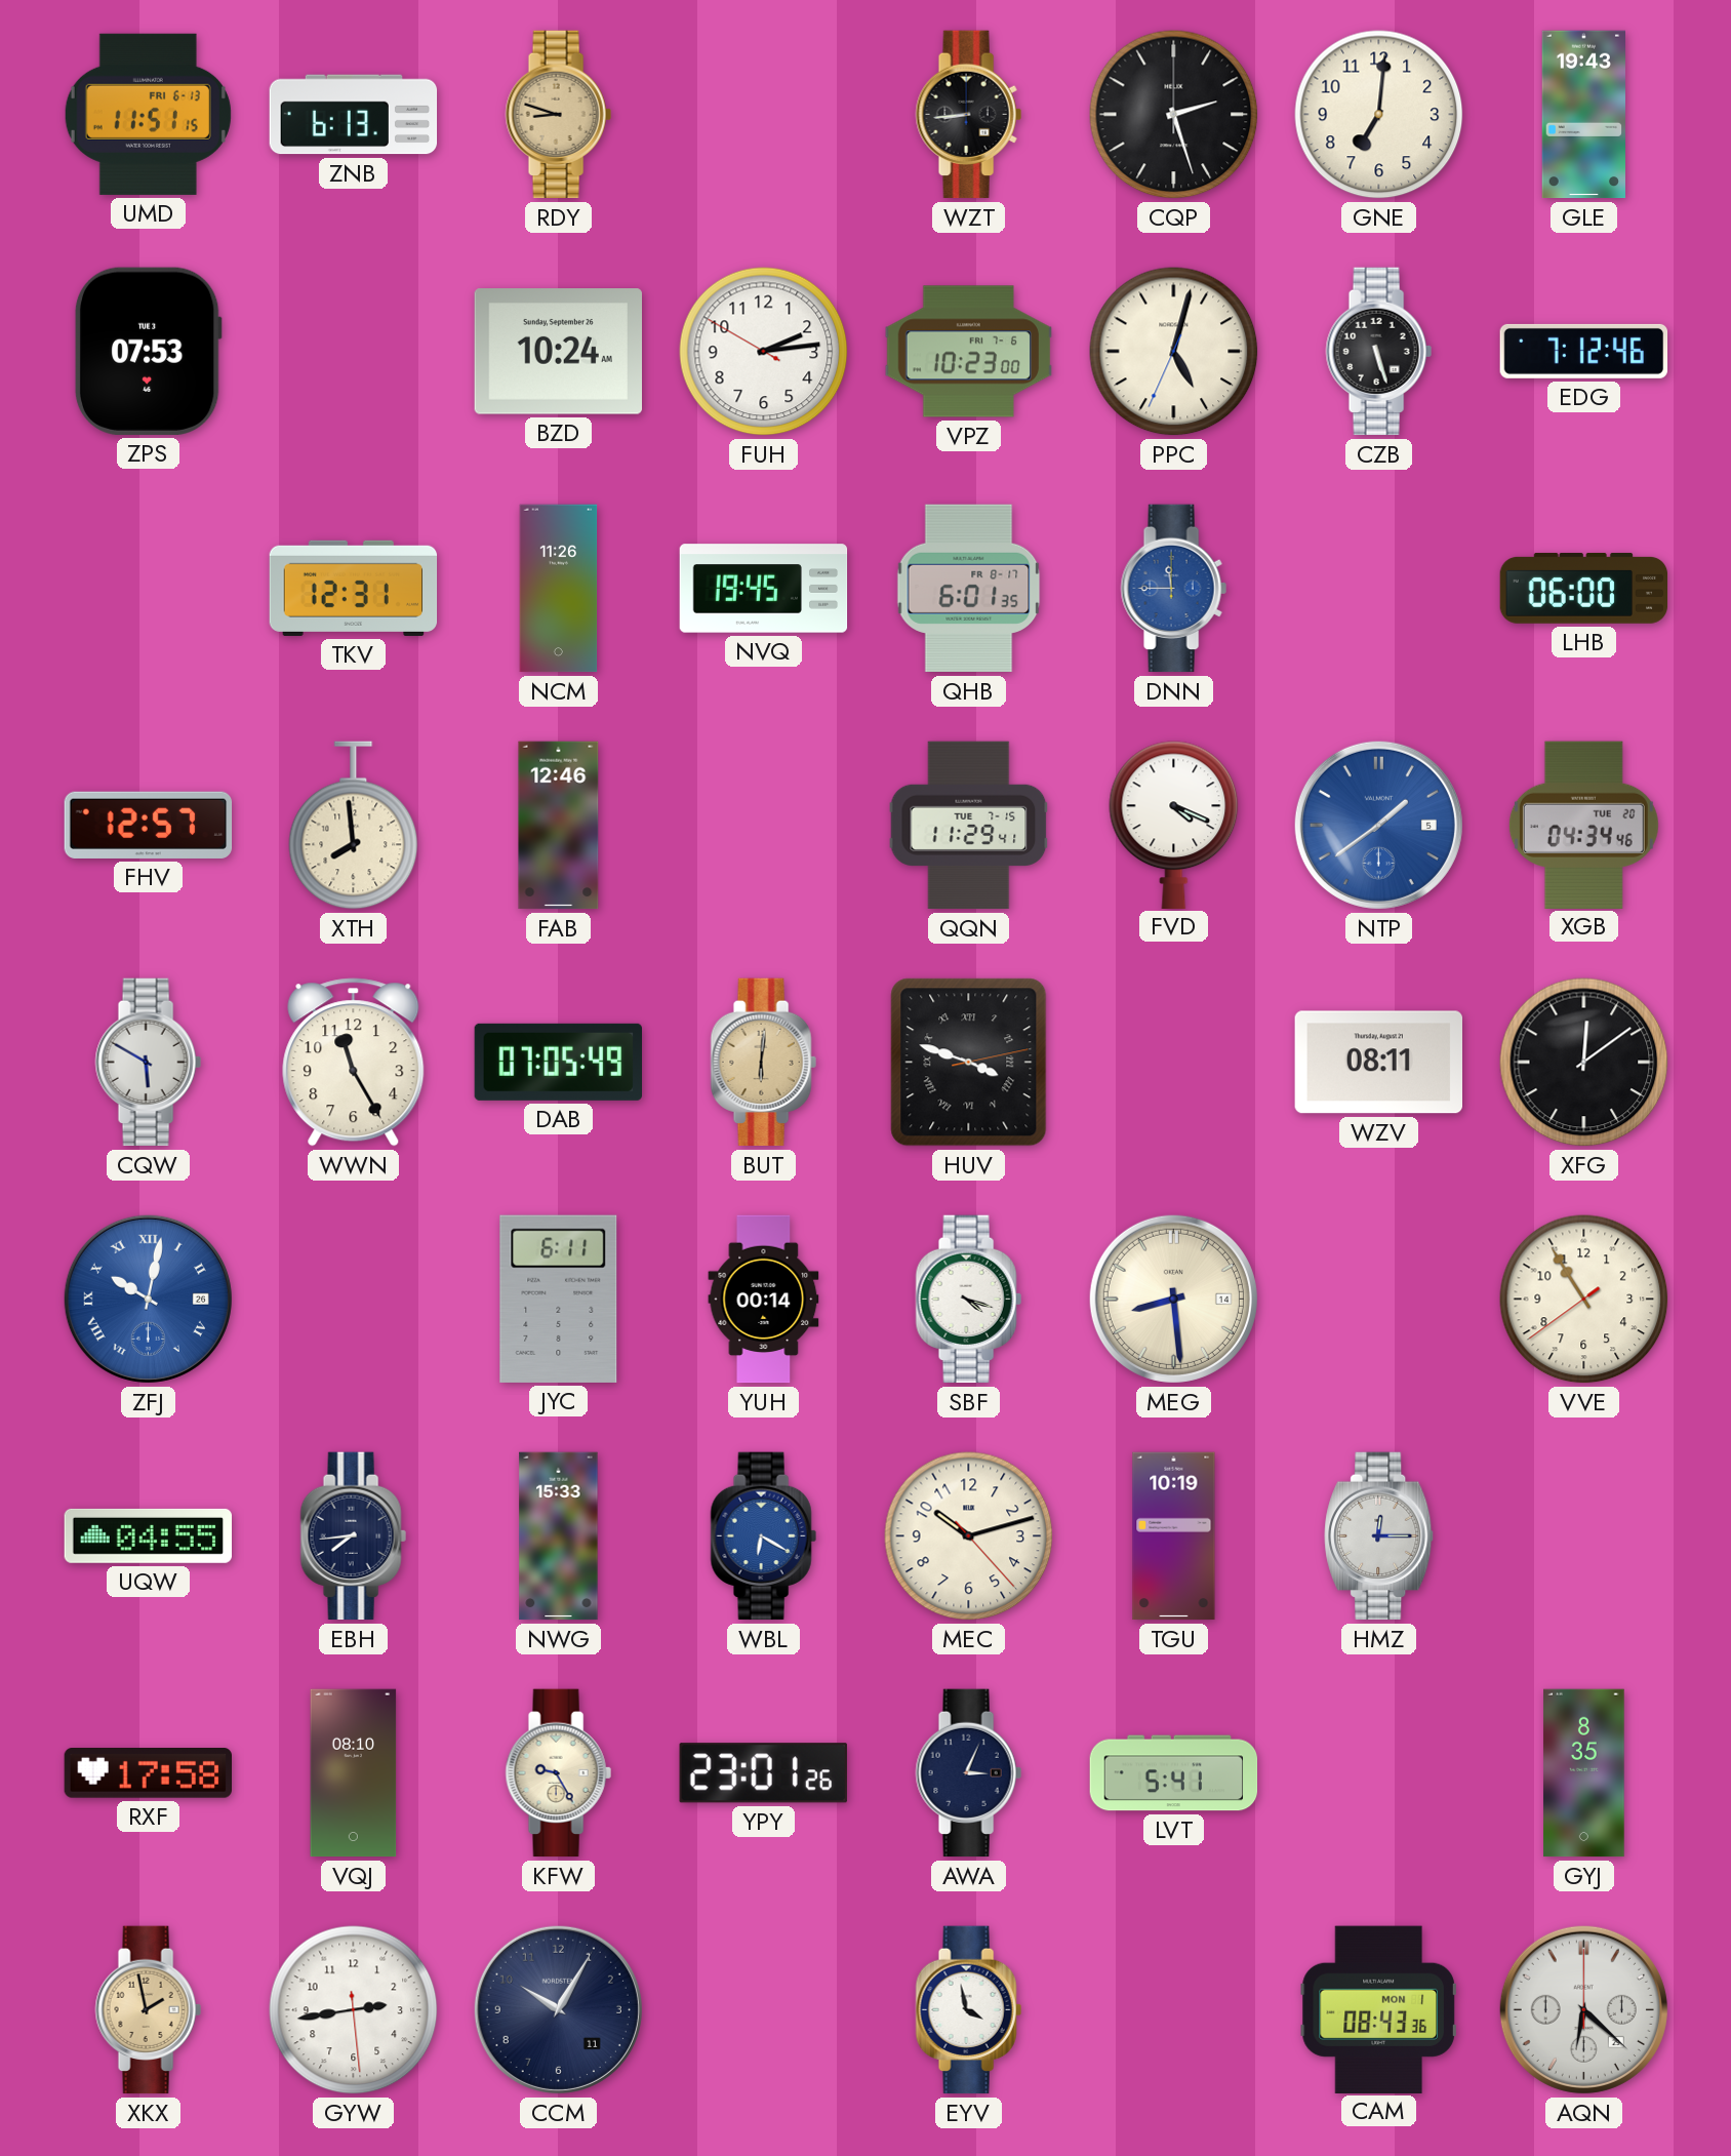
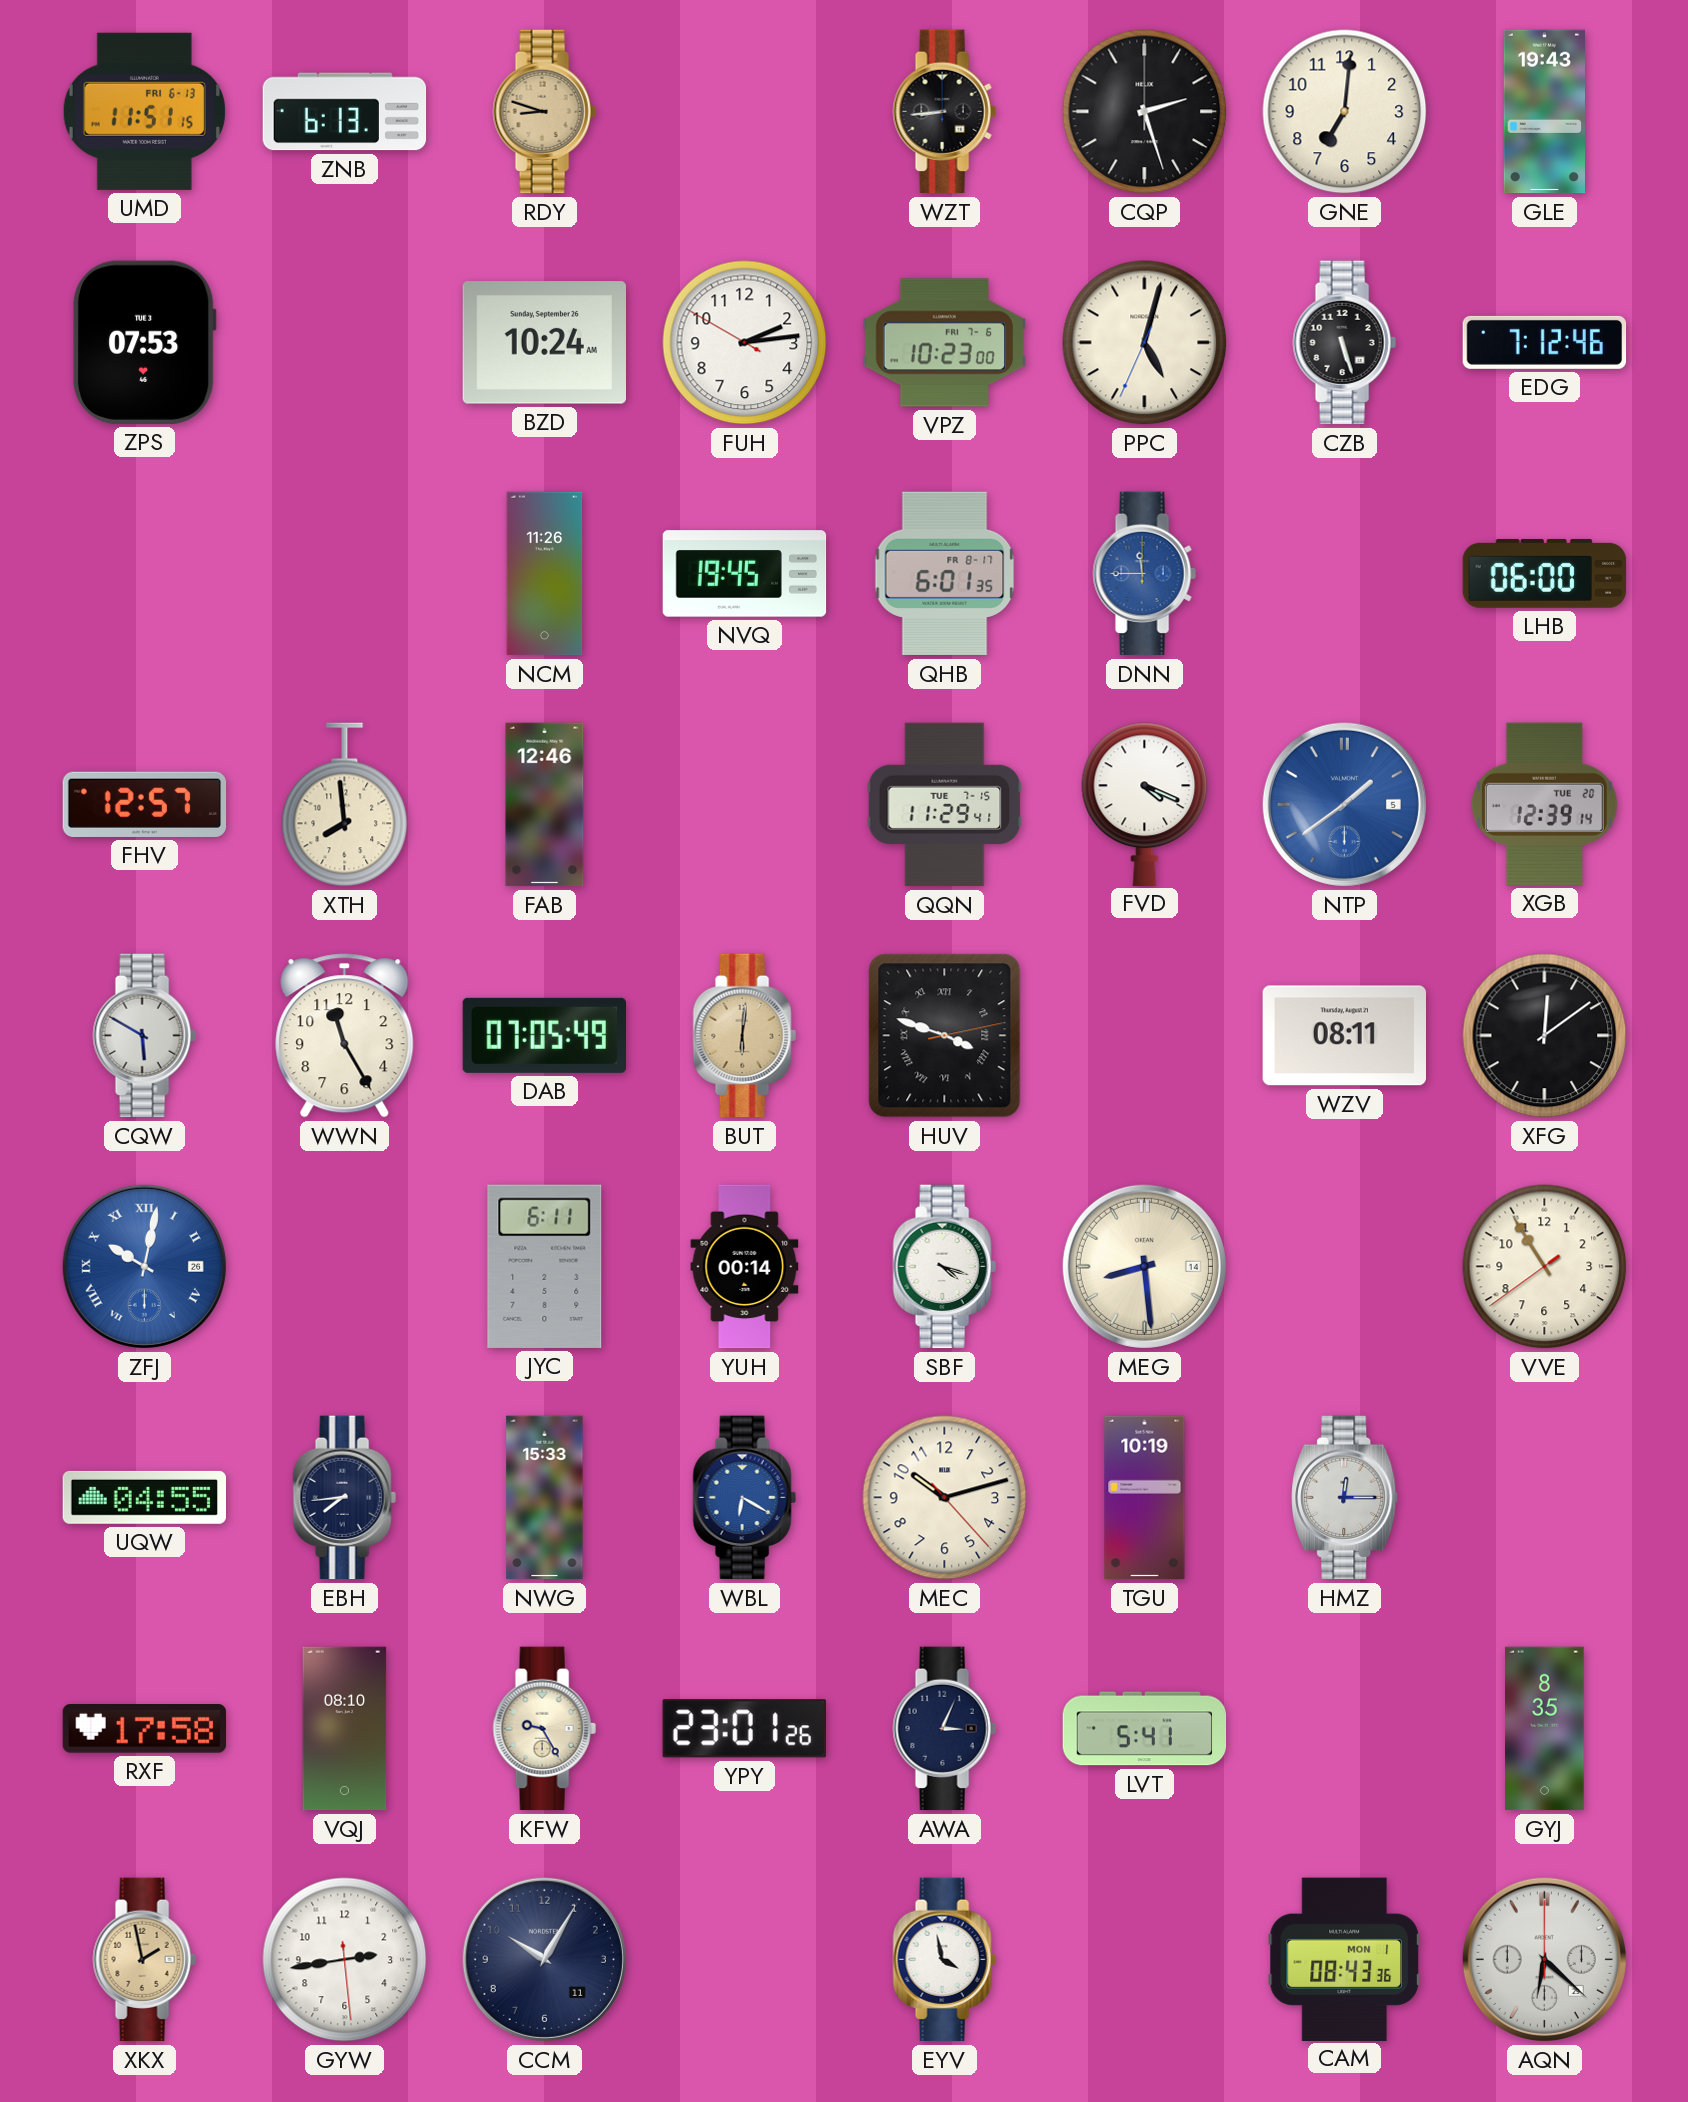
TKV: 12:31 -> none (354, 588)
XGB: 04:34 -> 12:39 (1544, 804)
